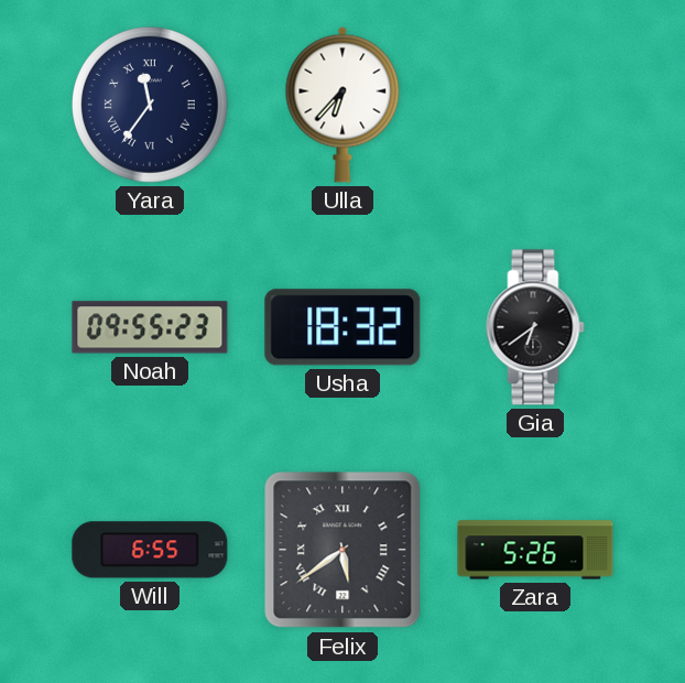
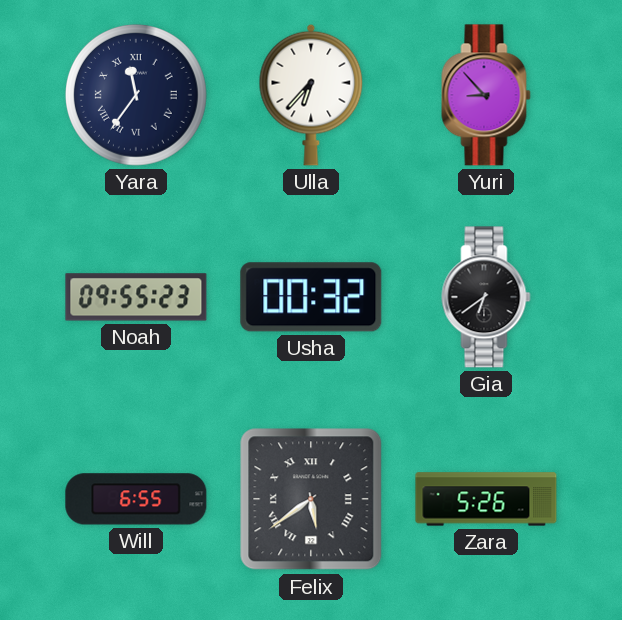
Yuri: none -> 8:53 (486, 95)
Usha: 18:32 -> 00:32 (311, 297)
